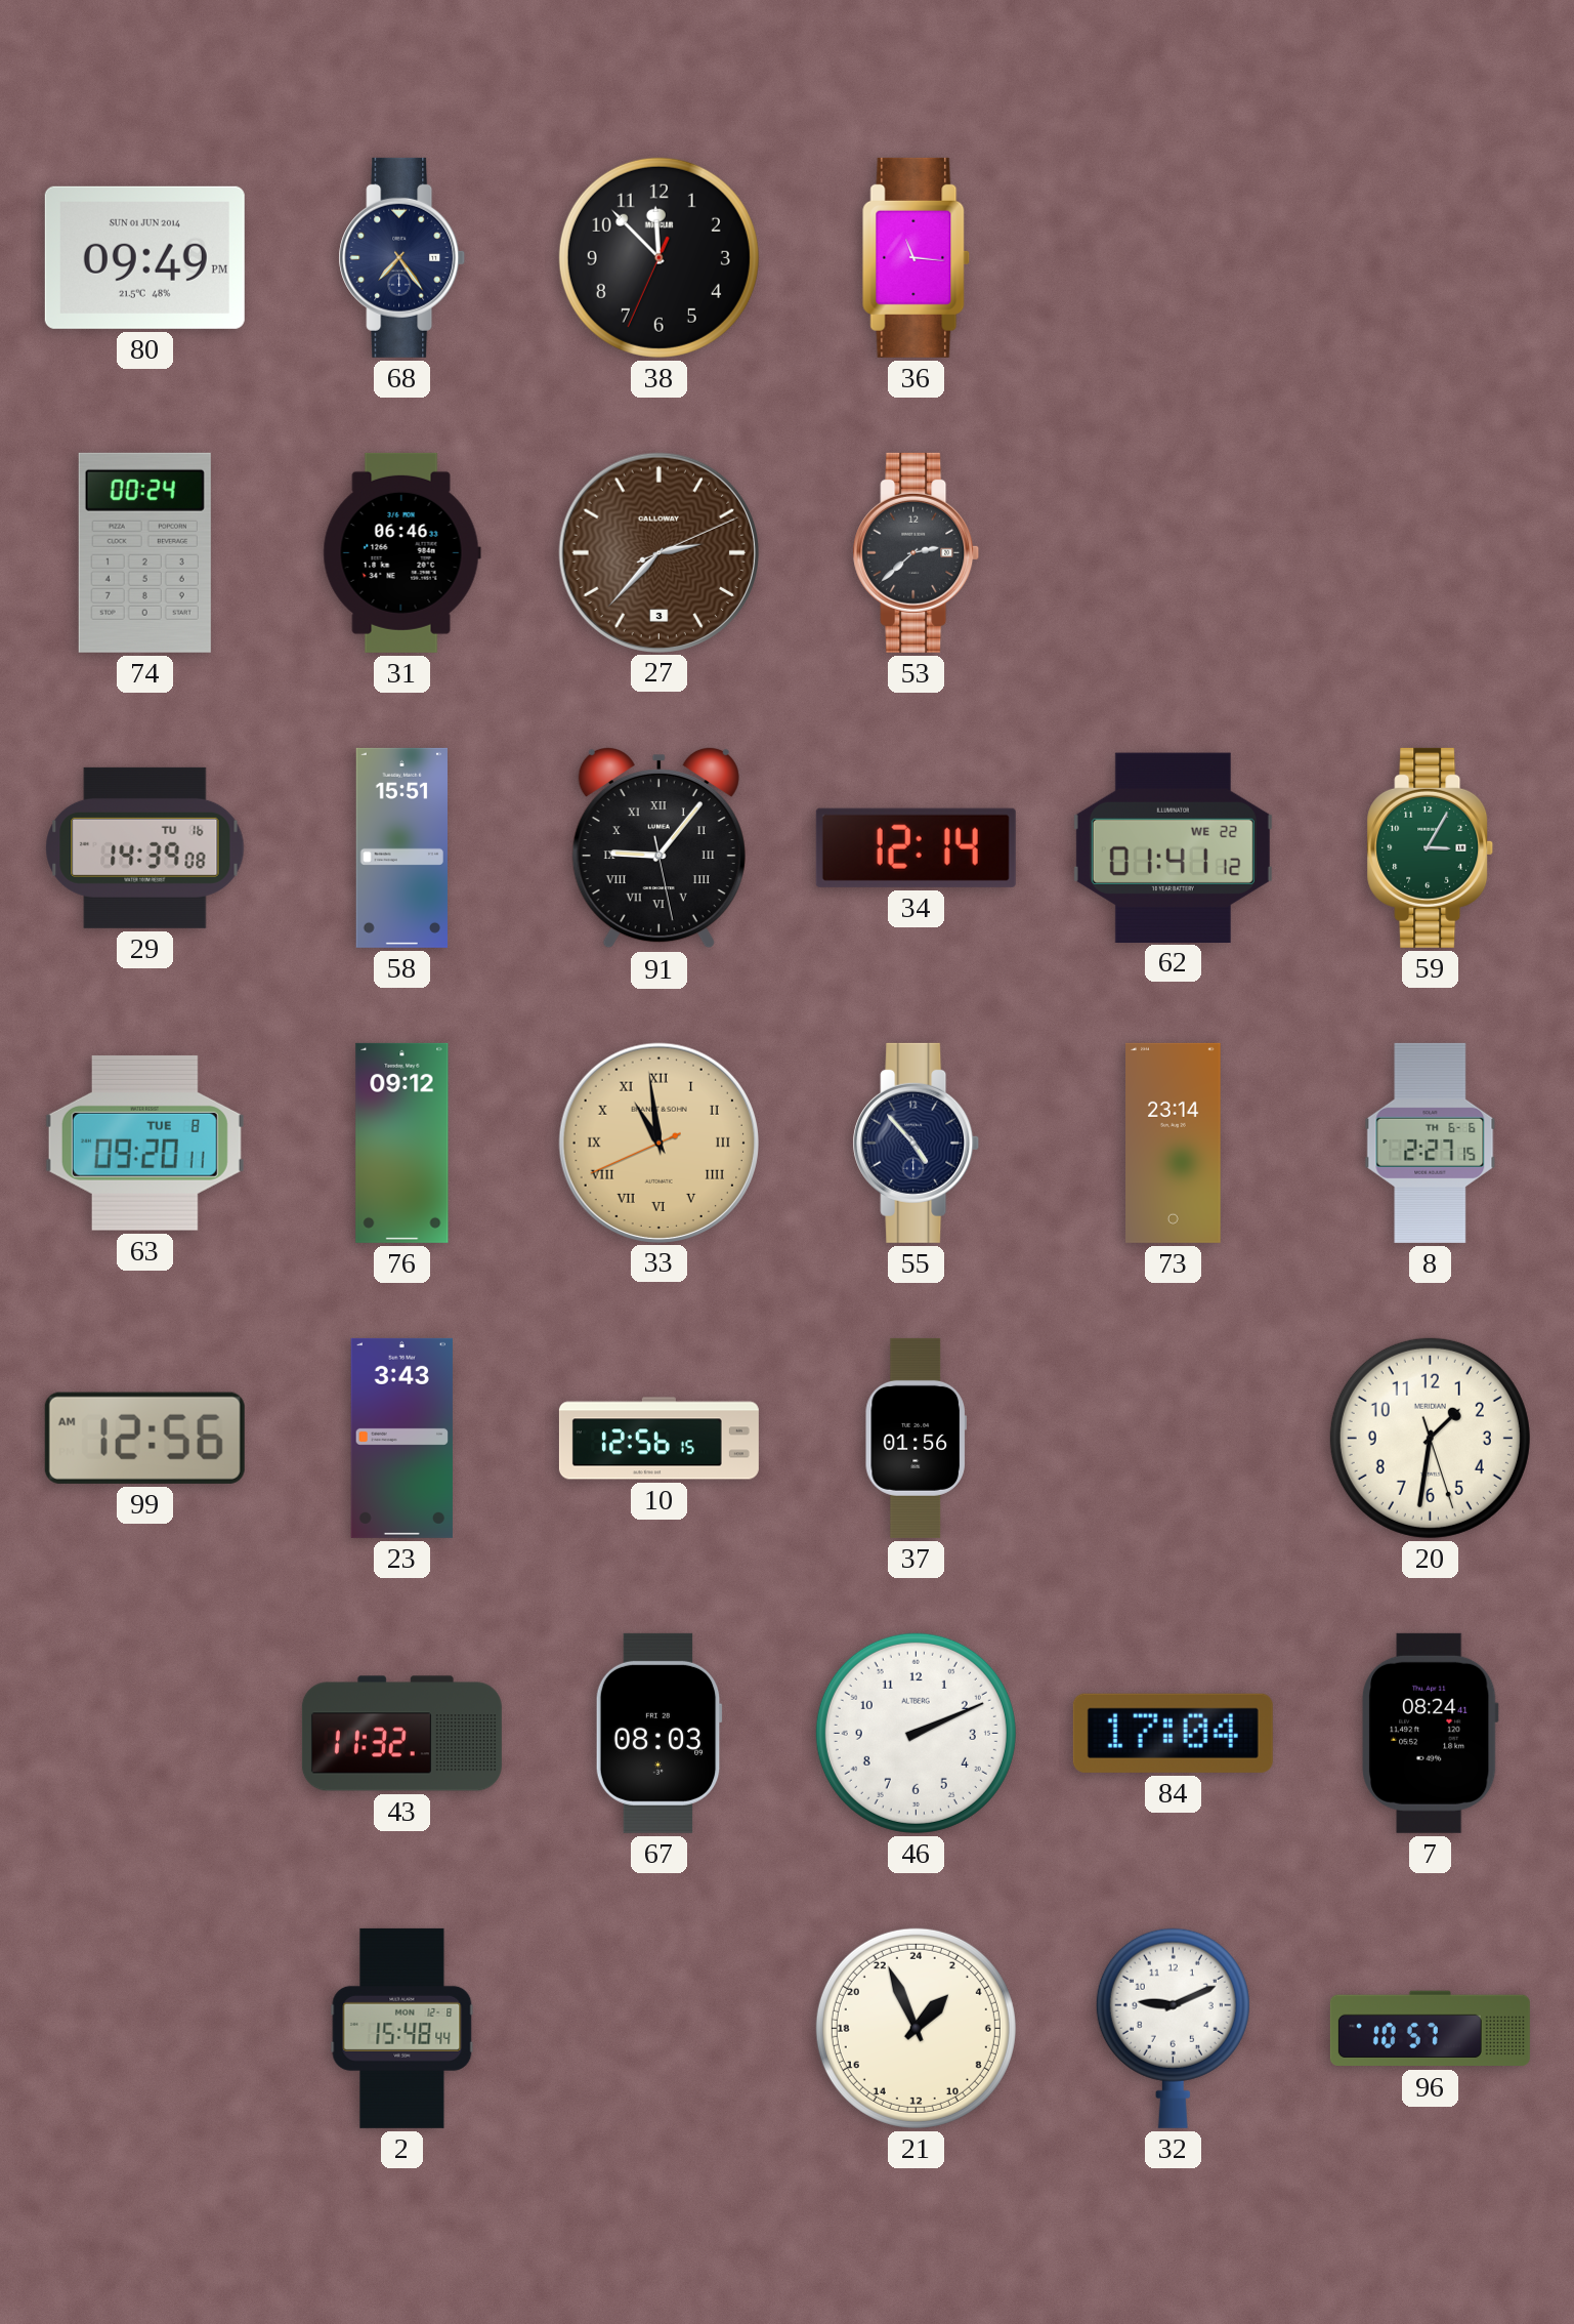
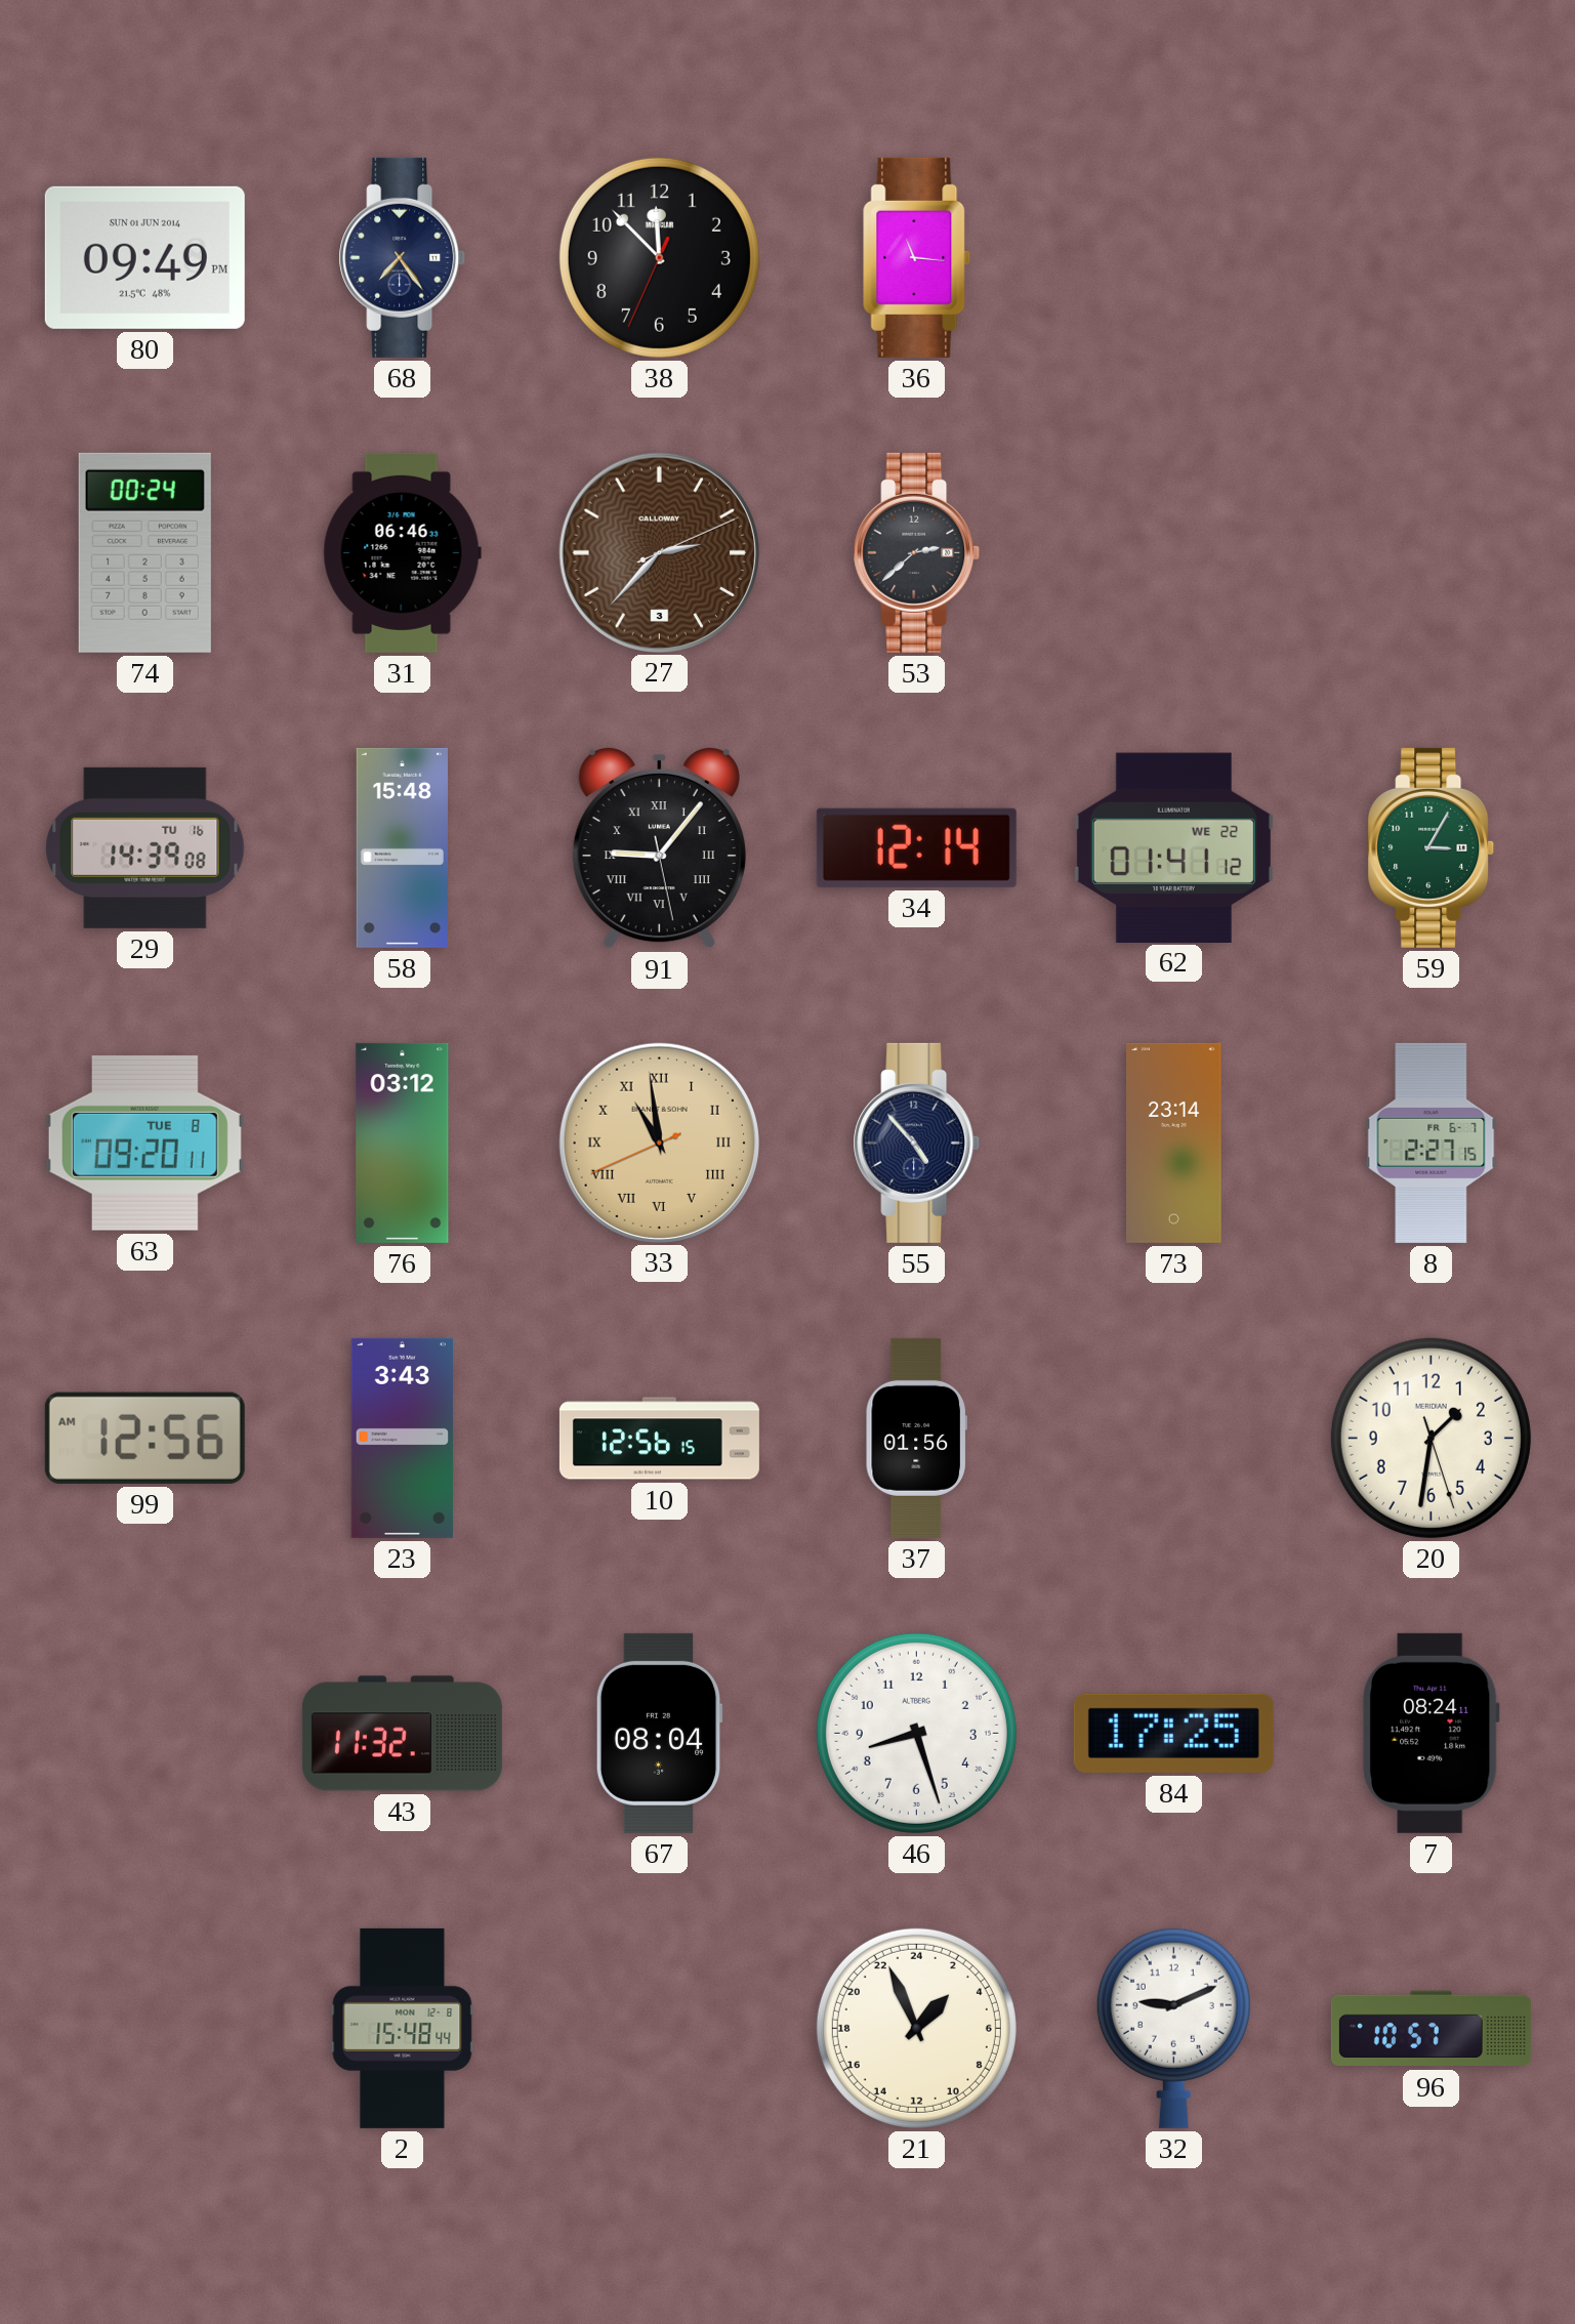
58: 15:51 -> 15:48 (402, 847)
76: 09:12 -> 03:12 (403, 1143)
8 date: TH 6-6 -> FR 6-7 (1432, 1143)
67: 08:03 -> 08:04 (659, 1733)
46: 2:11 -> 8:27 (916, 1733)
84: 17:04 -> 17:25 (1173, 1733)
7: 08:24:41 -> 08:24:11 (1431, 1733)
